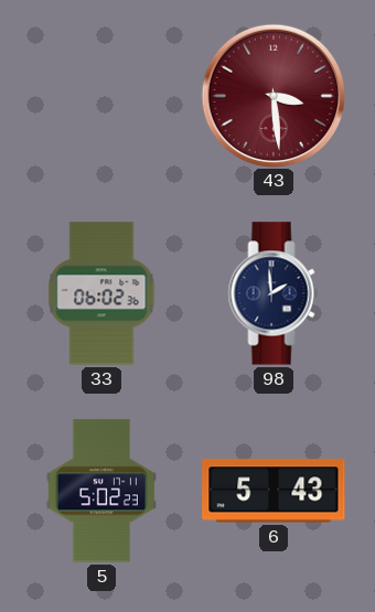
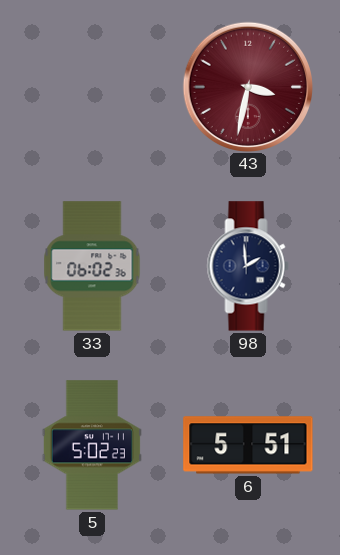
43: 3:29 -> 3:32 (247, 86)
6: 5:43 -> 5:51 (248, 445)
